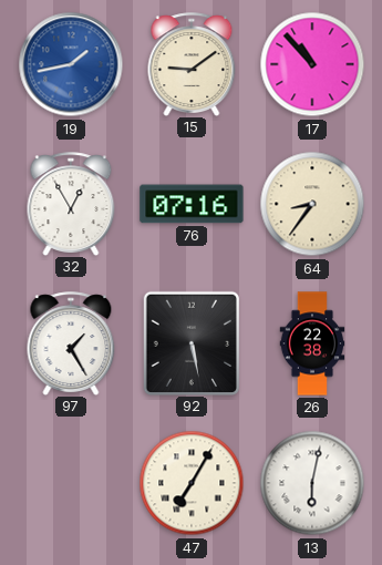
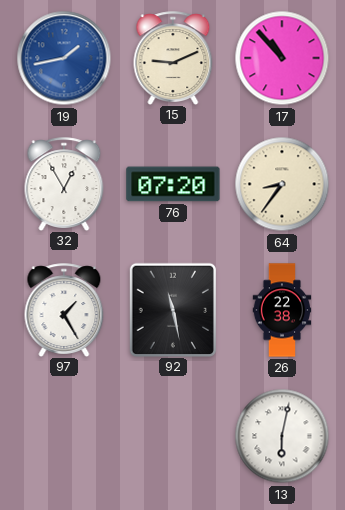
15: 9:09 -> 9:11 (173, 58)
76: 07:16 -> 07:20 (173, 184)
92: 5:28 -> 11:28 (172, 309)
47: 7:05 -> none (192, 483)
